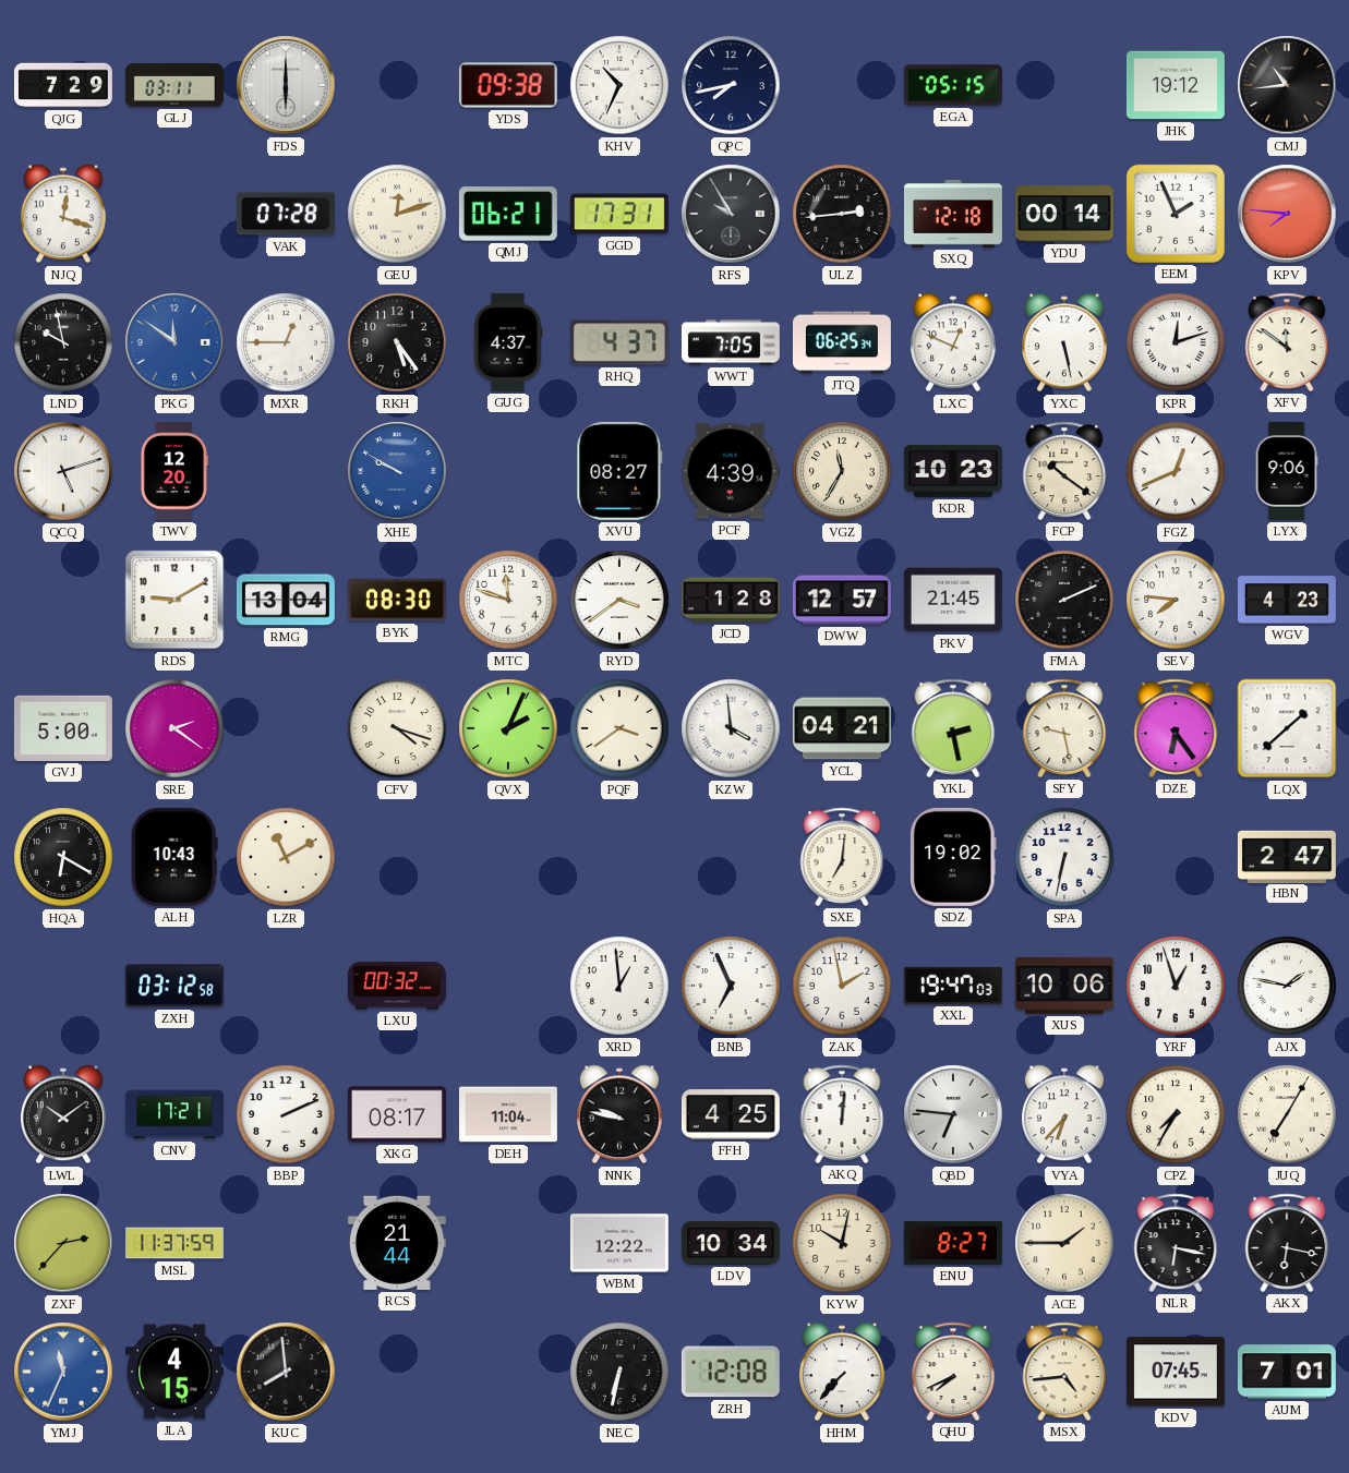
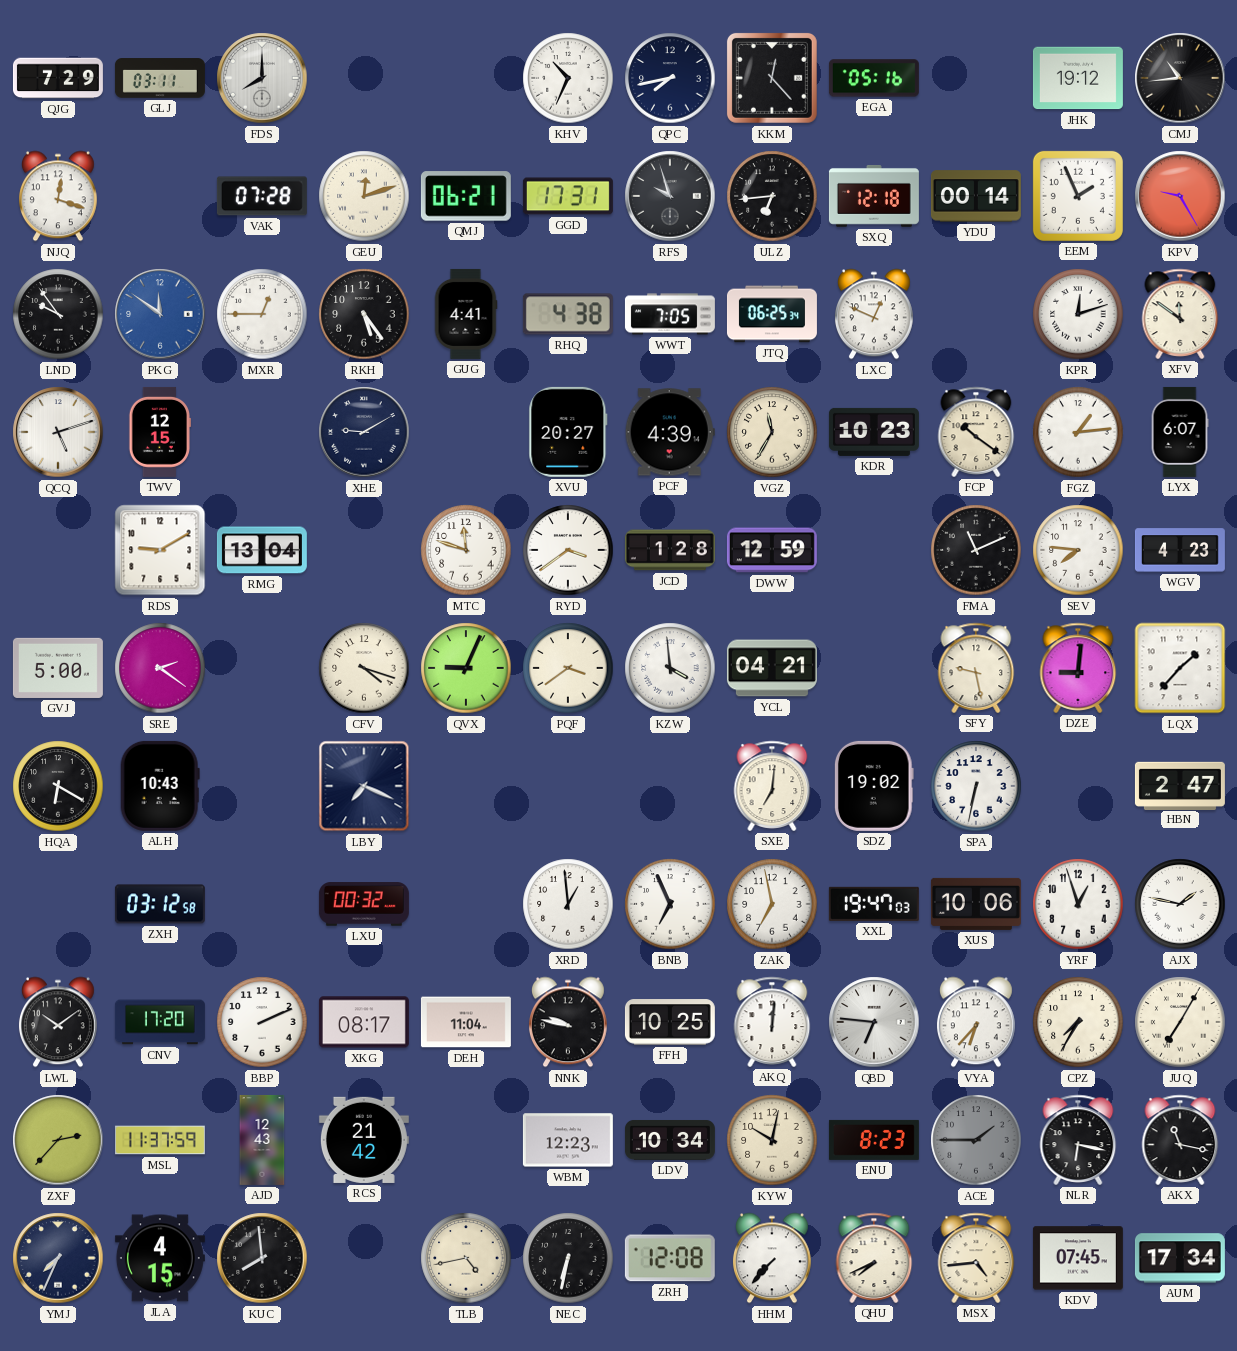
FDS: 6:00 -> 8:00 (262, 78)
YDS: 09:38 -> none (508, 85)
KKM: none -> 12:23 (772, 78)
EGA: 05:15 -> 05:16 (874, 78)
RFS: 9:55 -> 9:57 (670, 196)
ULZ: 2:44 -> 6:44 (772, 196)
KPV: 7:46 -> 9:25 (1180, 196)
LND: 9:58 -> 9:54 (58, 314)
GUG: 4:37 -> 4:41 (466, 314)
RHQ: 4:37 -> 4:38 (568, 314)
YXC: 5:28 -> none (1064, 342)
TWV: 12:20 -> 12:15 (159, 432)
XHE: 9:50 -> 9:10 (364, 432)
XHE dial: blue -> navy (364, 432)
XVU: 08:27 -> 20:27 (568, 432)
FGZ: 12:41 -> 1:14 (1078, 432)
LYX: 9:06 -> 6:07 (1180, 432)
BYK: 08:30 -> none (397, 600)
DWW: 12:57 -> 12:59 (772, 550)
PKV: 21:45 -> none (953, 600)
FMA: 2:11 -> 11:11 (976, 550)
QVX: 2:04 -> 9:04 (466, 668)
YKL: 2:28 -> none (953, 728)
DZE: 6:24 -> 9:01 (1078, 668)
LQX: 1:38 -> 1:37 (1180, 668)
LZR: 11:10 -> none (286, 857)
LBY: none -> 7:19 (364, 786)
ZAK: 1:58 -> 6:58 (772, 904)
CNV: 17:21 -> 17:20 (160, 1022)
FFH: 4:25 -> 10:25 (670, 1022)
AJD: none -> 12:43 (262, 1140)
RCS: 21:44 -> 21:42 (364, 1140)
WBM: 12:22 -> 12:23 (568, 1140)
ENU: 8:27 -> 8:23 (874, 1140)
ACE dial: cream -> grey (976, 1140)
AKX: 6:17 -> 11:17 (1180, 1140)
YMJ: 11:34 -> 7:34 (58, 1258)
YMJ dial: blue -> navy (58, 1258)
TLB: none -> 4:43 (466, 1258)
AUM: 7:01 -> 17:34 (1180, 1258)
